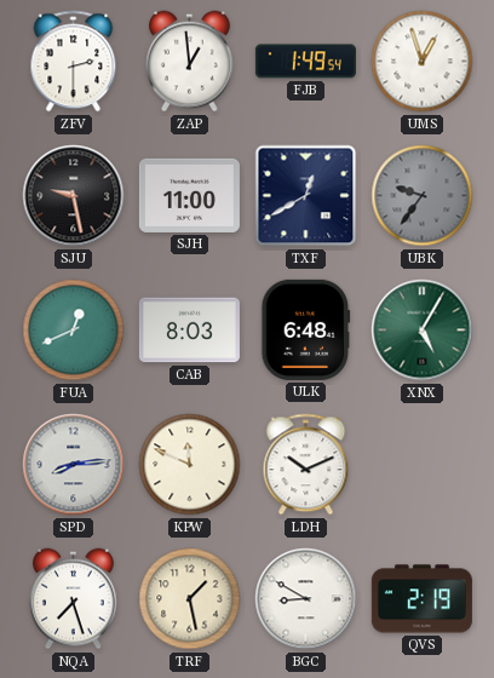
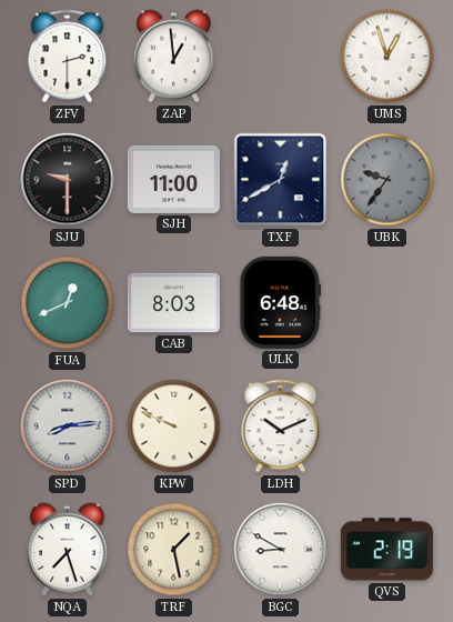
FJB: 1:49 -> none (305, 62)
SJU: 9:28 -> 9:30 (68, 180)
XNX: 5:05 -> none (423, 331)
KPW: 11:49 -> 9:49 (174, 427)
